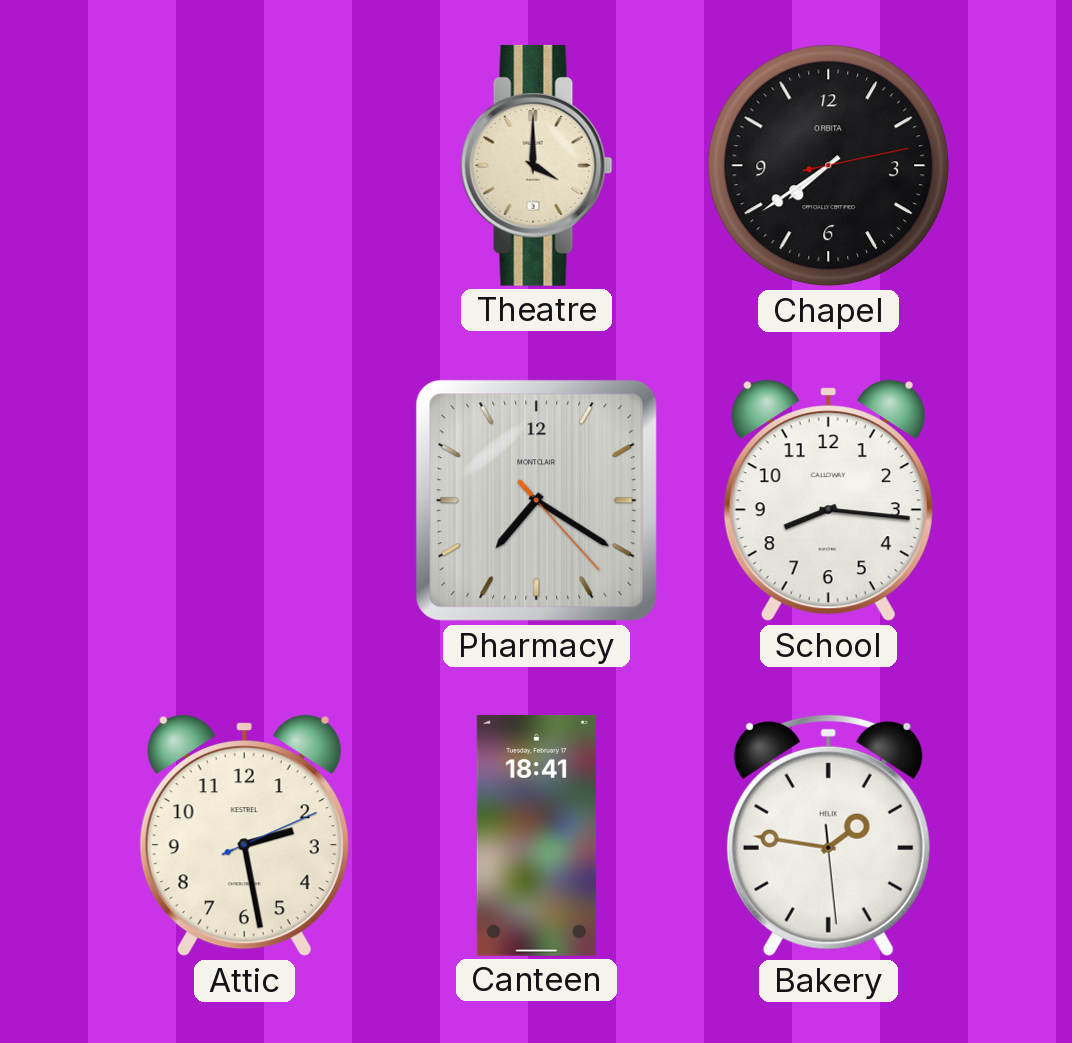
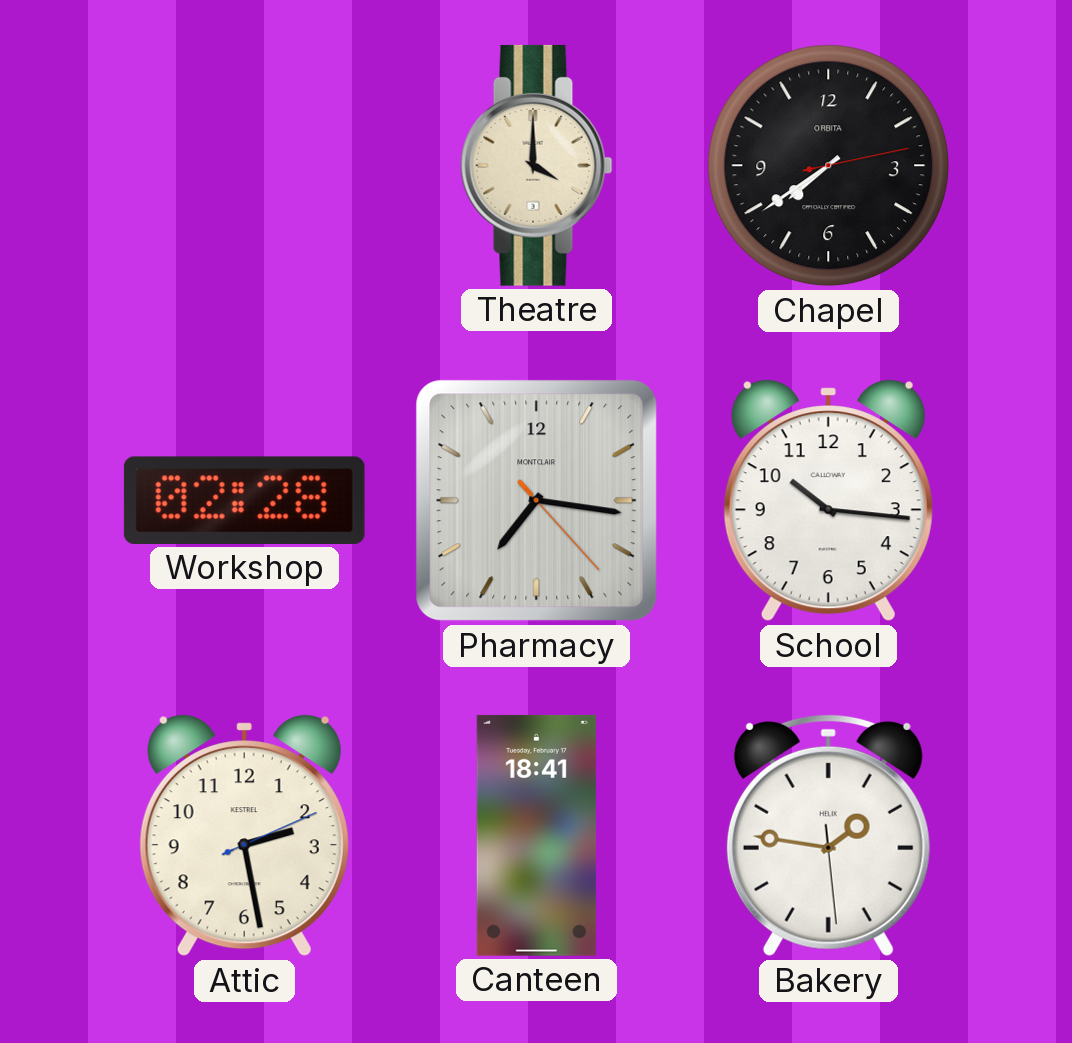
Workshop: none -> 02:28 (244, 500)
Pharmacy: 7:20 -> 7:16 (537, 501)
School: 8:16 -> 10:16 (828, 501)
